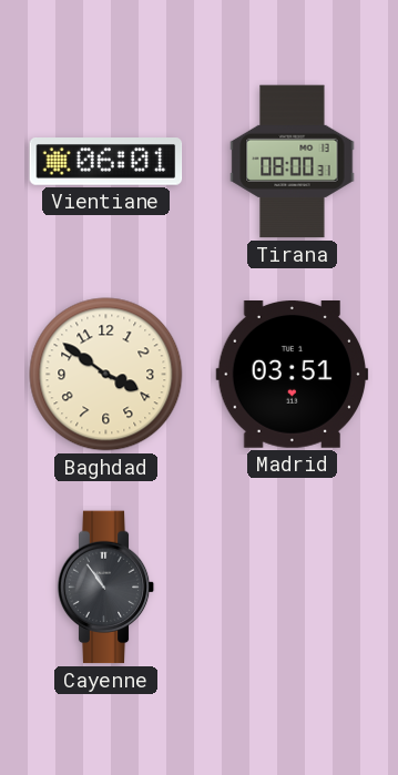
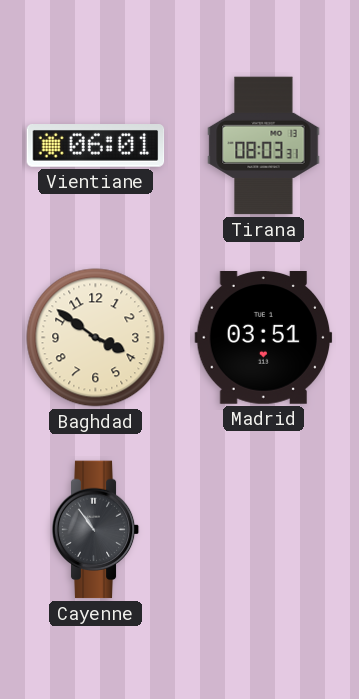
Tirana: 08:00 -> 08:03 (264, 146)
